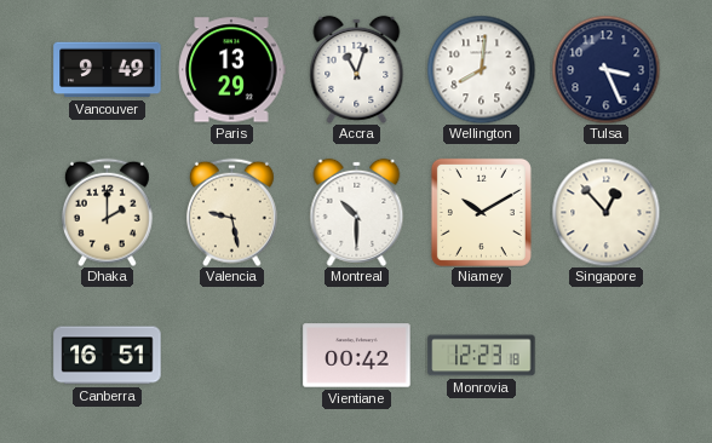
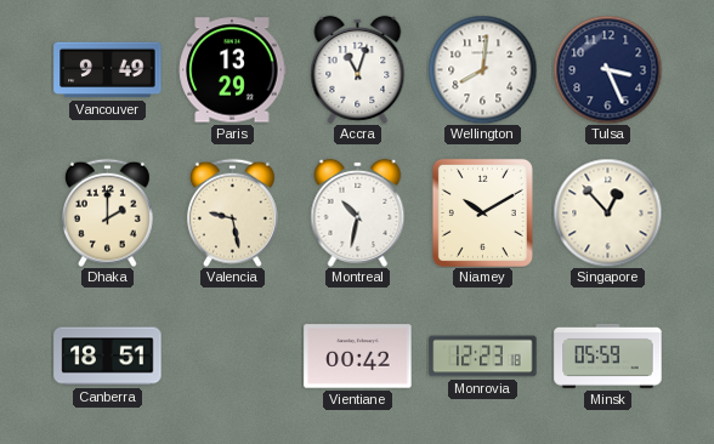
Montreal: 10:30 -> 10:32 (358, 212)
Canberra: 16:51 -> 18:51 (108, 357)
Minsk: none -> 05:59 (608, 355)
